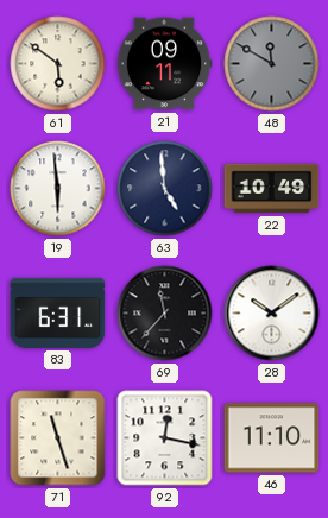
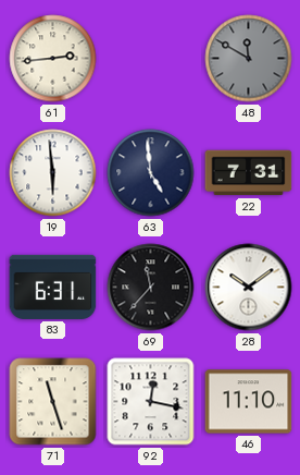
61: 5:51 -> 2:44 (53, 59)
21: 09:11 -> none (164, 64)
22: 10:49 -> 7:31 (249, 173)
